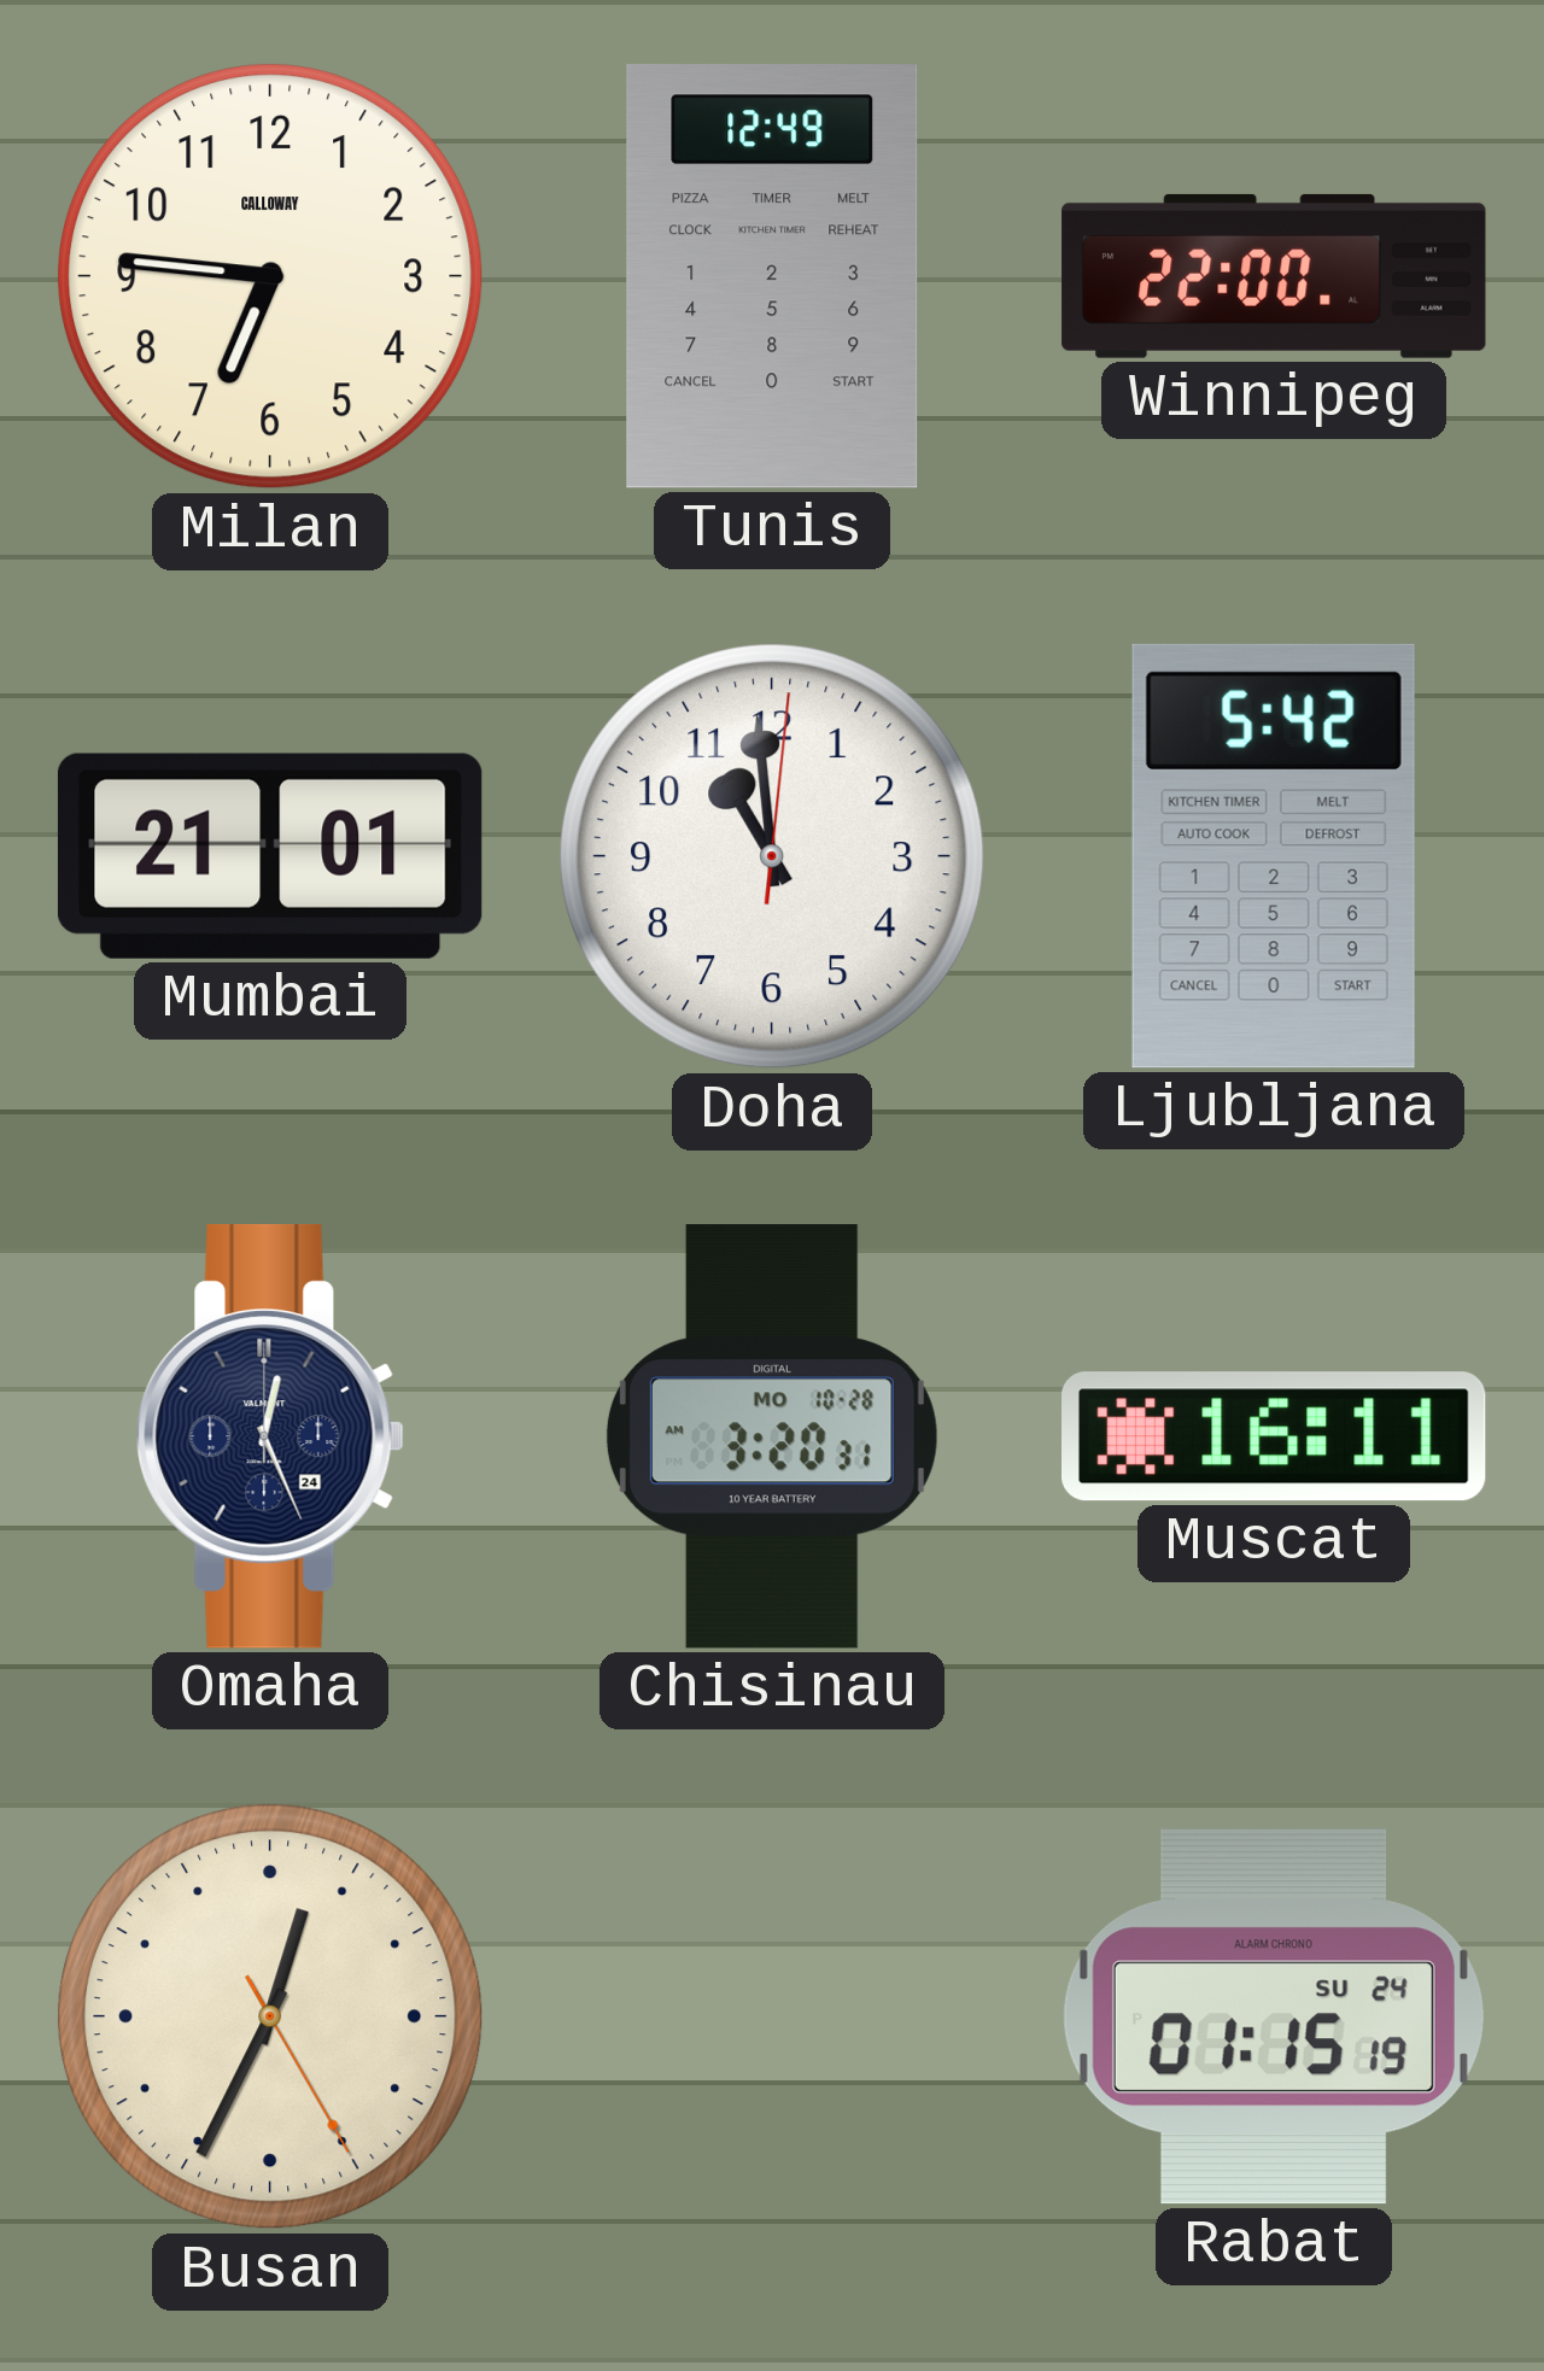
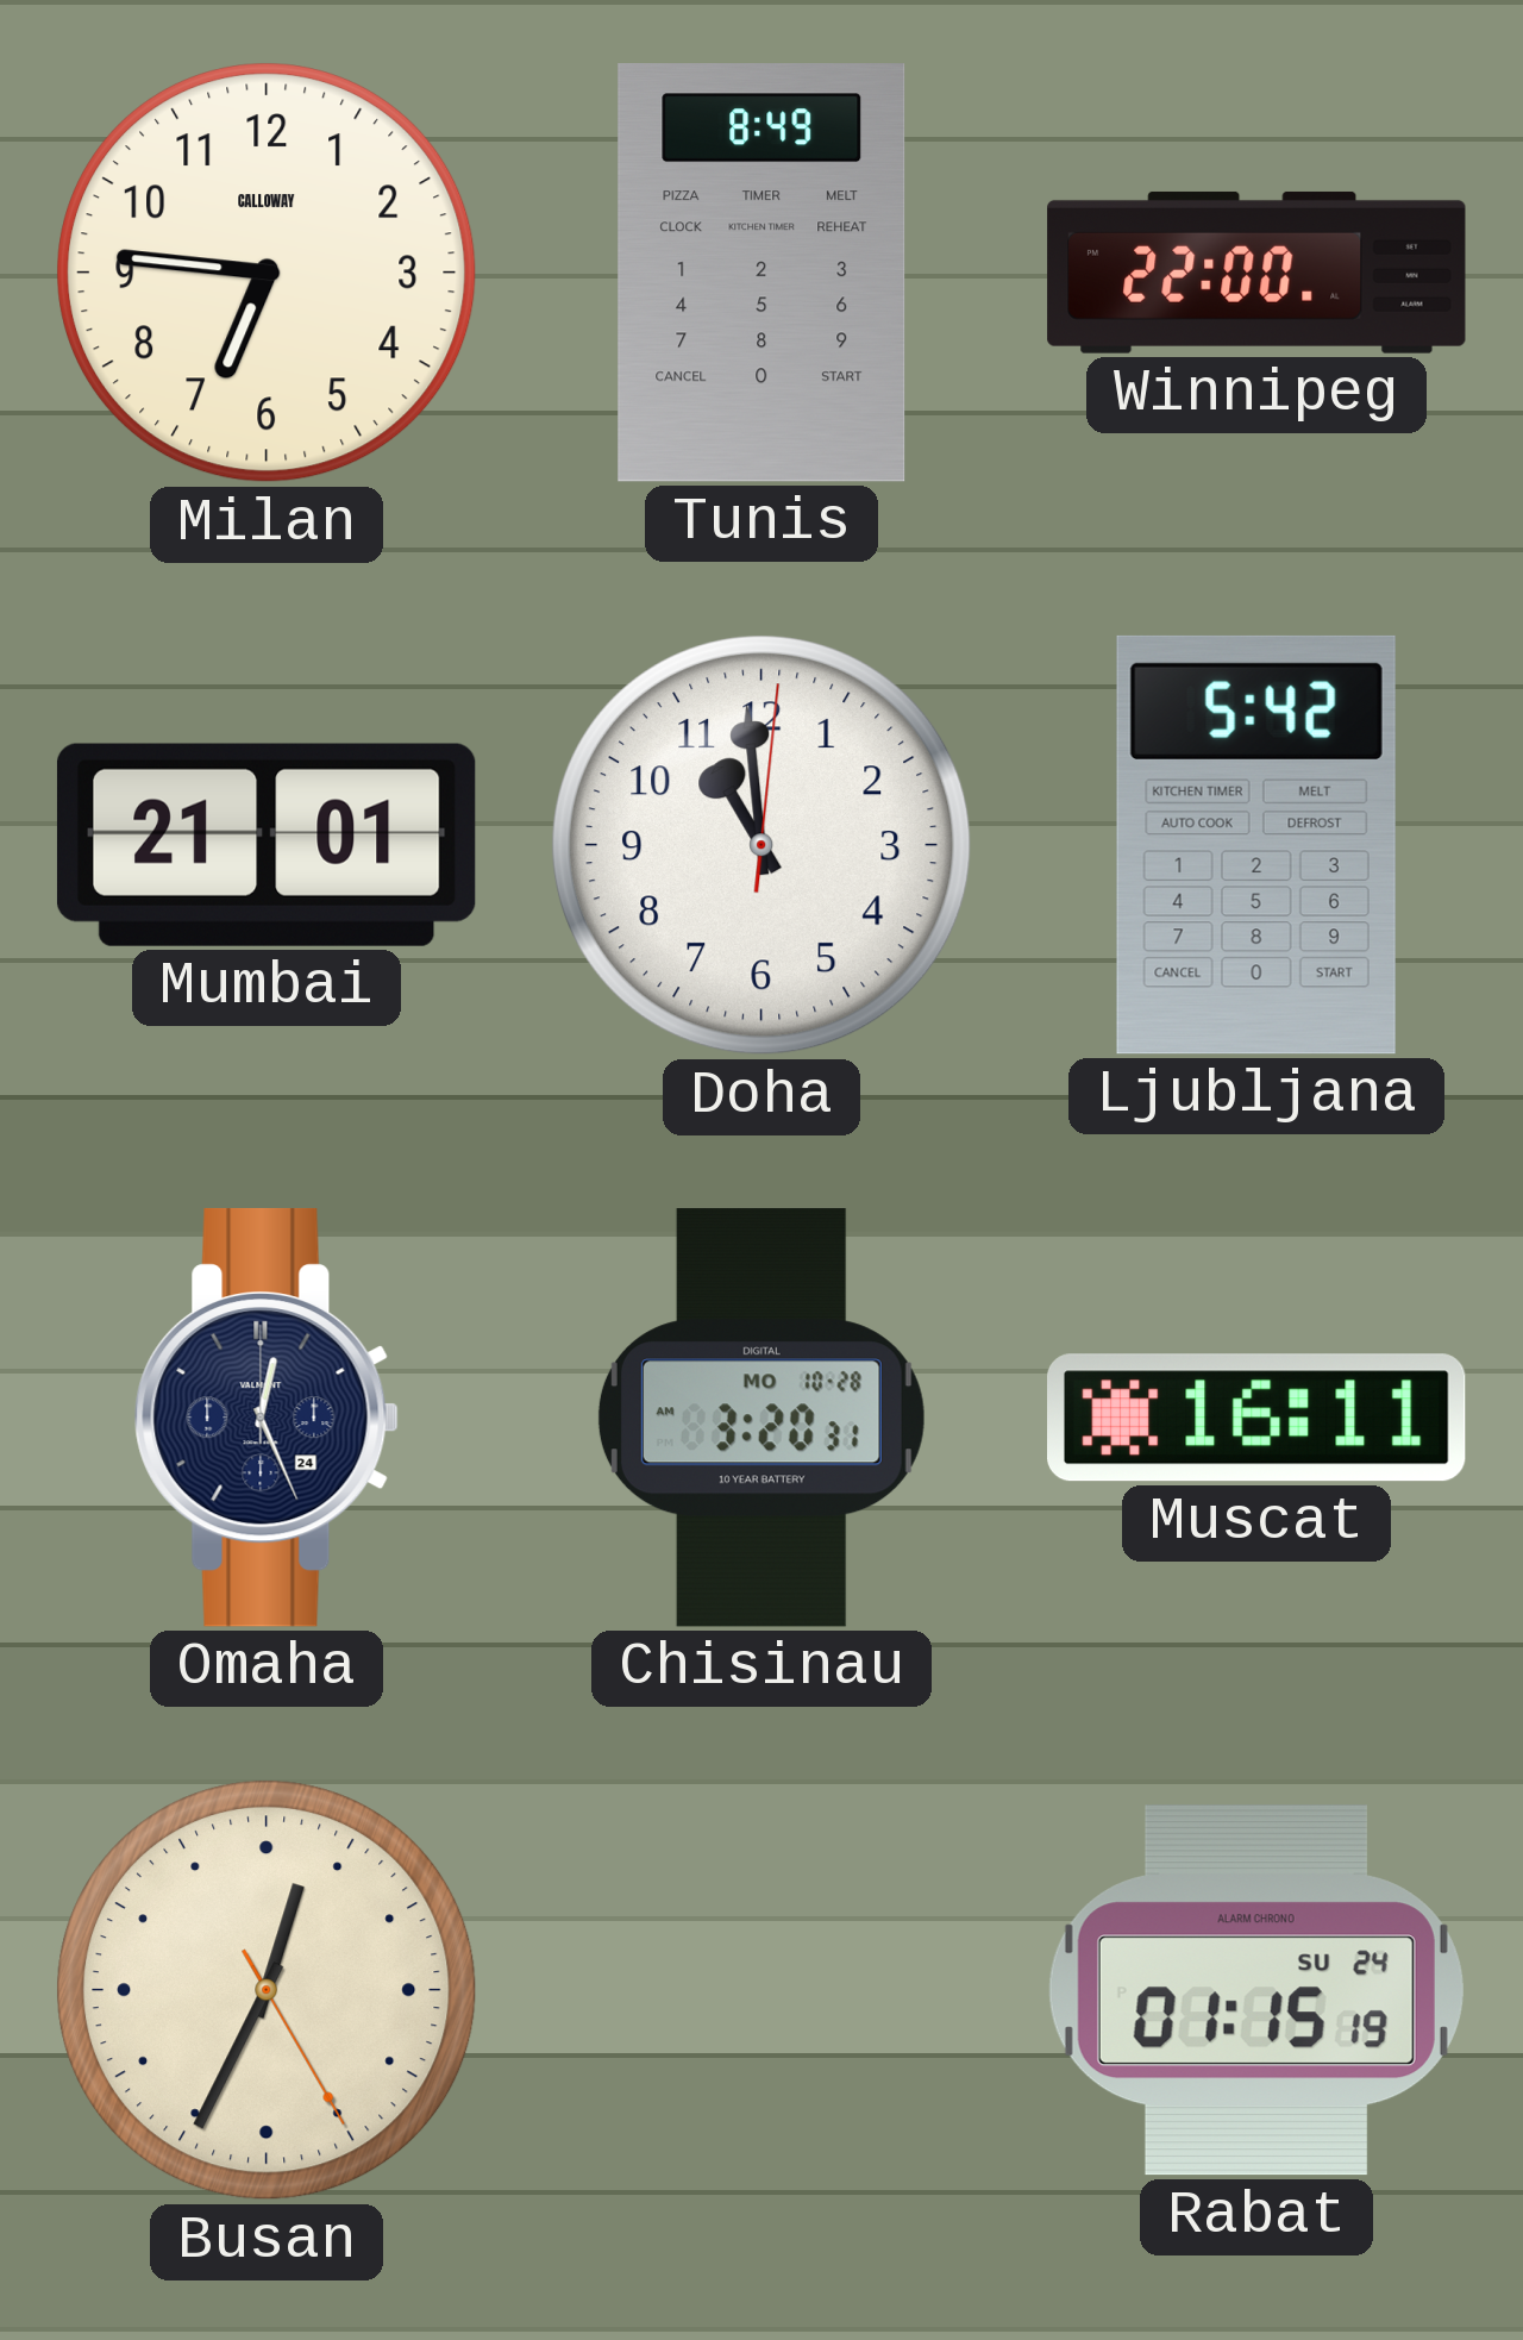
Tunis: 12:49 -> 8:49 (761, 273)
